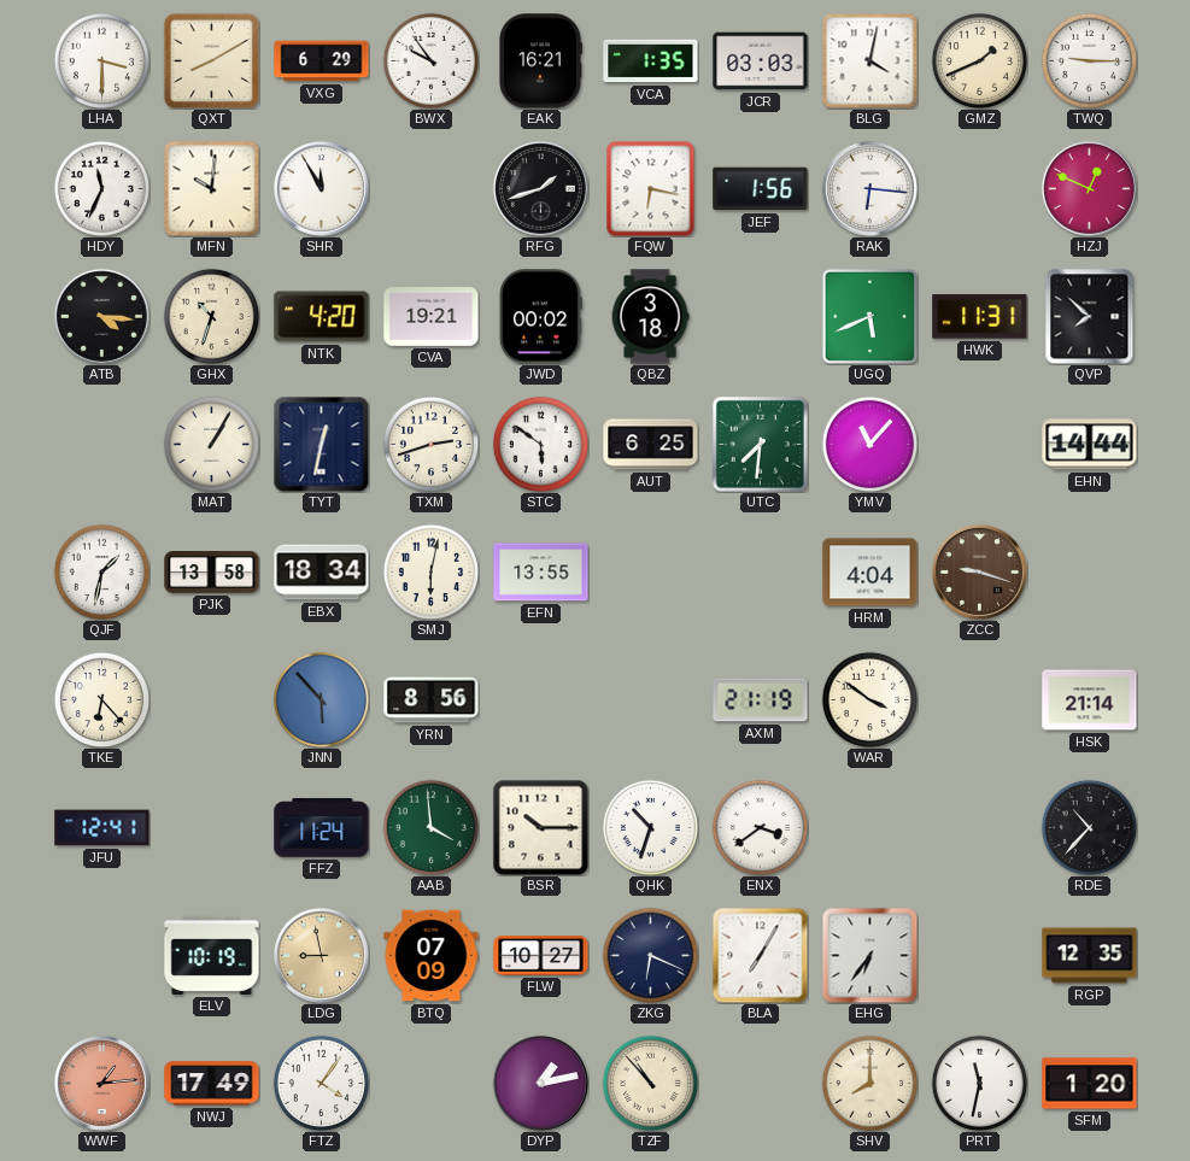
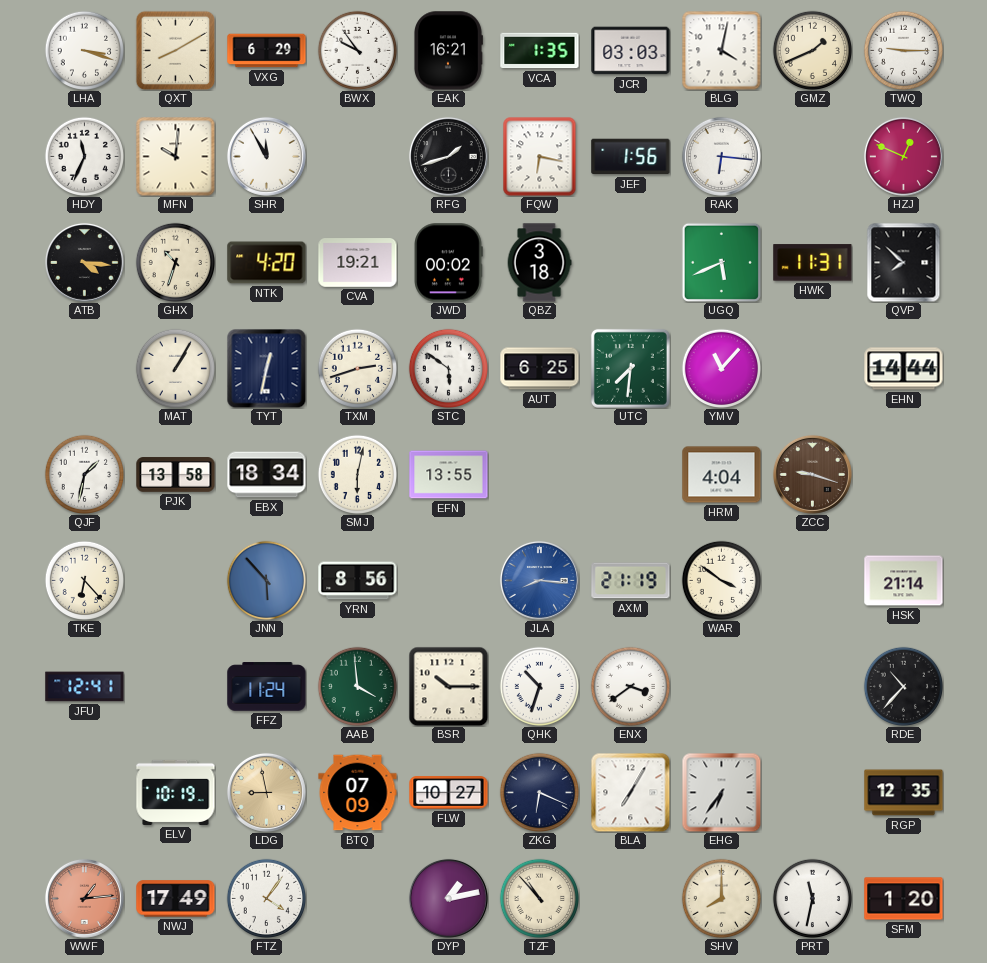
LHA: 3:30 -> 3:18 (84, 50)
JLA: none -> 8:16 (539, 580)
